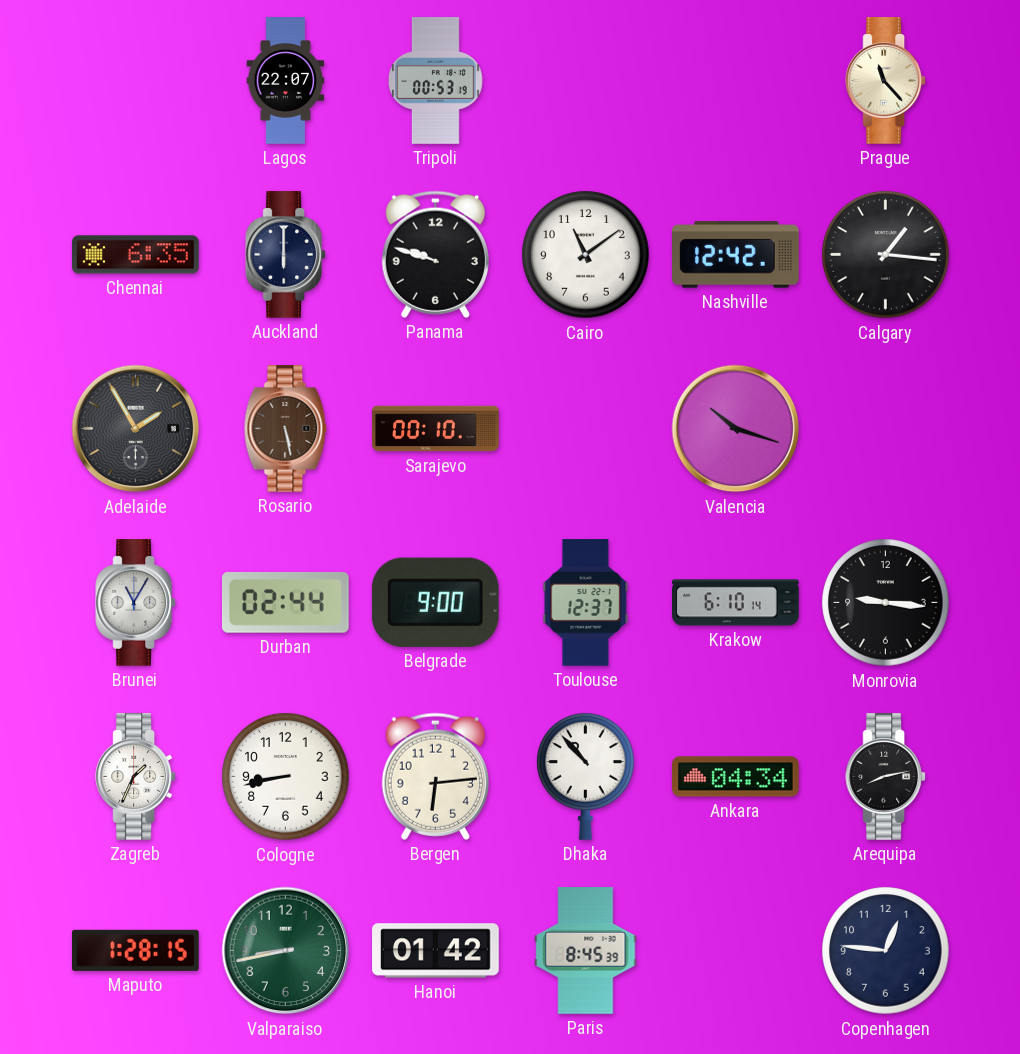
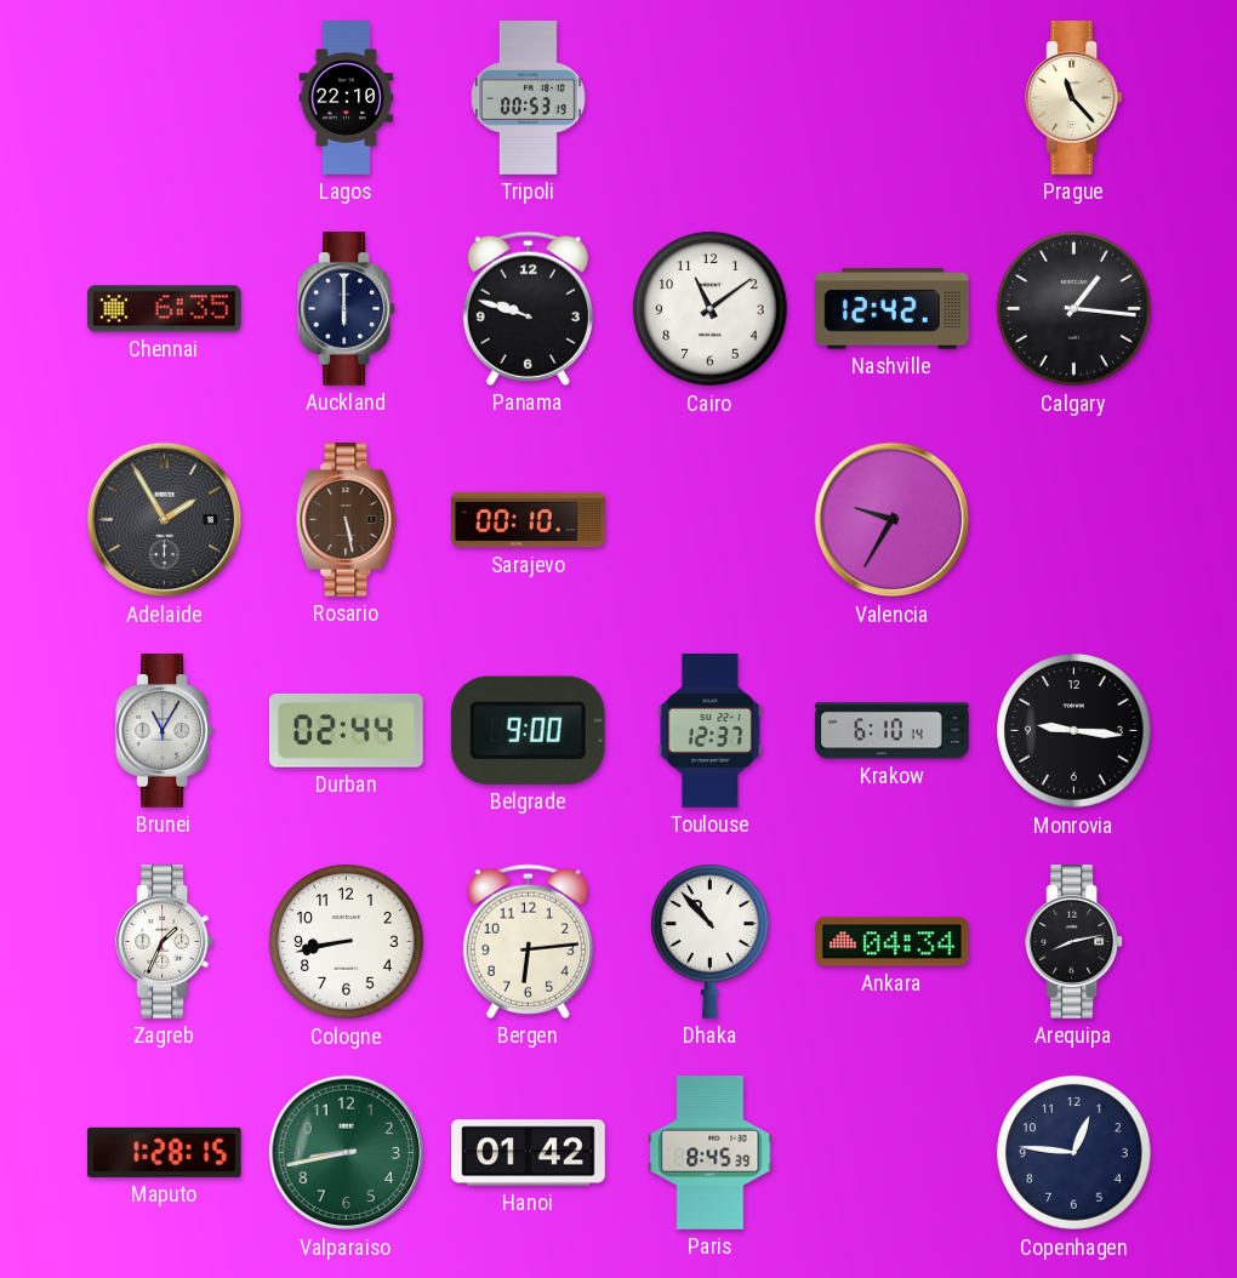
Lagos: 22:07 -> 22:10 (347, 98)
Valencia: 10:18 -> 9:35 (893, 520)
